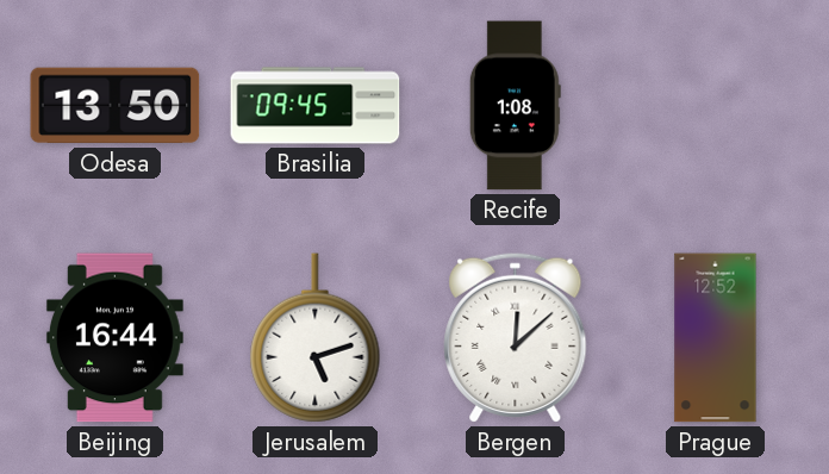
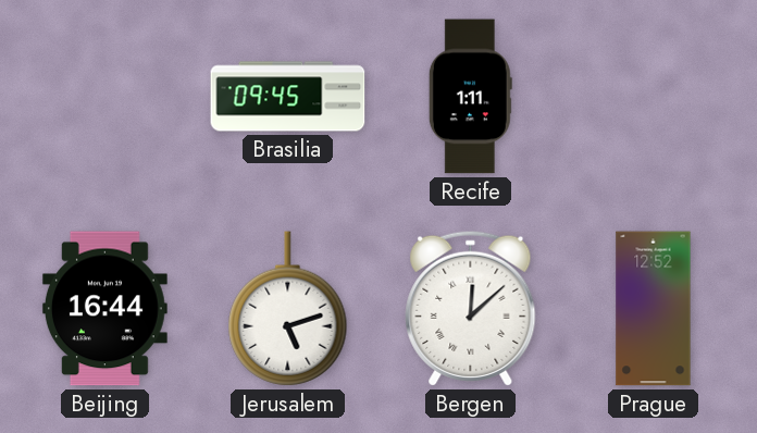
Odesa: 13:50 -> none (116, 106)
Recife: 1:08 -> 1:11 (470, 97)
